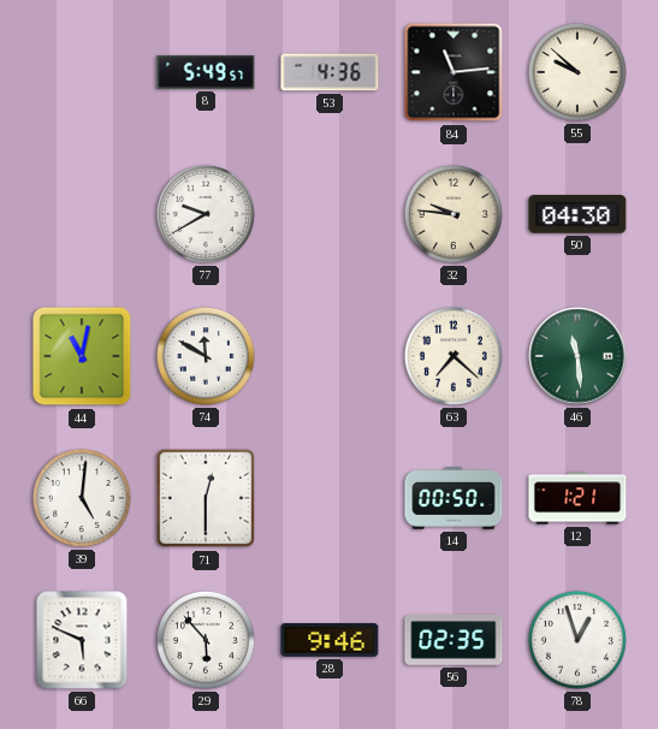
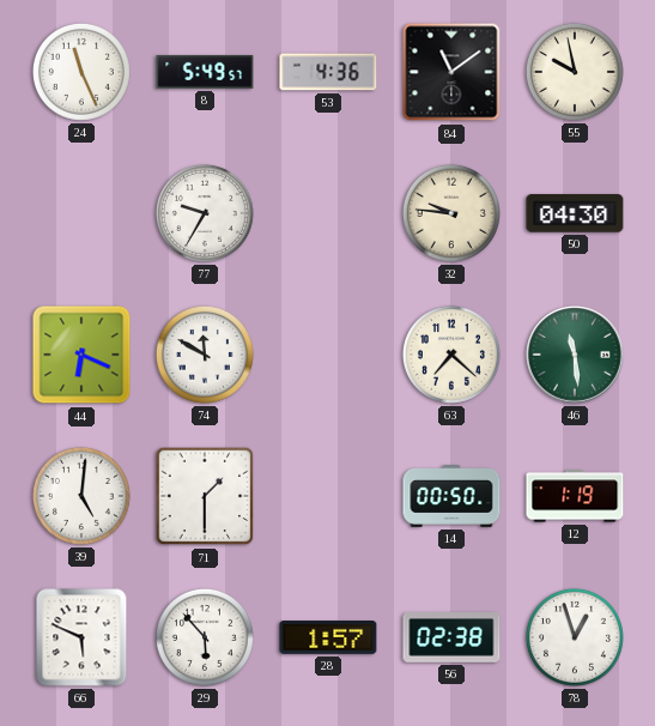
24: none -> 11:26 (81, 72)
84: 11:14 -> 11:09 (451, 72)
55: 9:52 -> 9:58 (575, 72)
77: 9:40 -> 9:35 (205, 213)
44: 11:02 -> 6:19 (81, 355)
71: 12:30 -> 1:30 (205, 496)
12: 1:21 -> 1:19 (575, 496)
28: 9:46 -> 1:57 (328, 639)
56: 02:35 -> 02:38 (451, 637)
